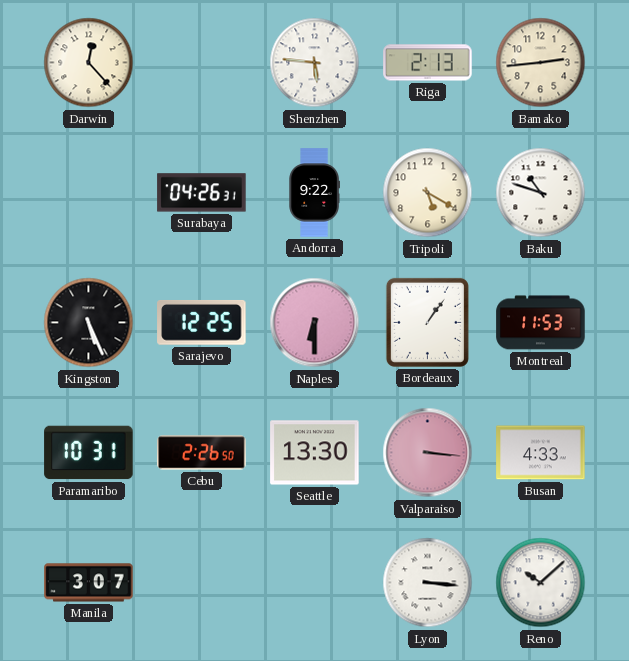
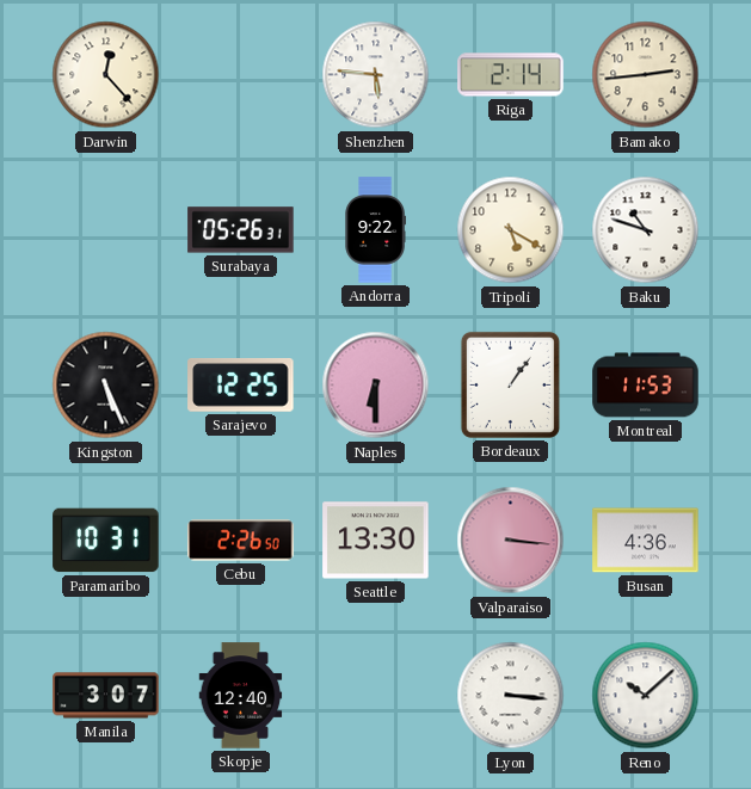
Riga: 2:13 -> 2:14 (511, 75)
Surabaya: 04:26 -> 05:26 (241, 230)
Busan: 4:33 -> 4:36 (646, 541)
Skopje: none -> 12:40 (241, 696)
